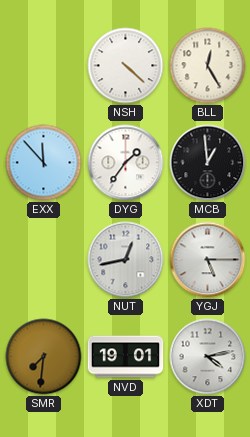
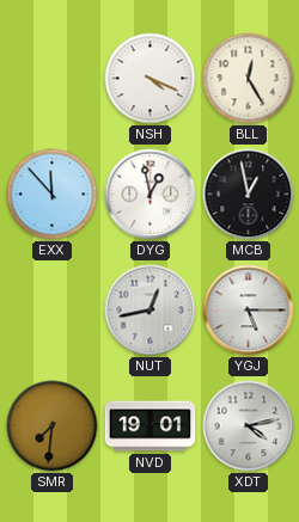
NSH: 4:22 -> 4:19 (151, 79)
DYG: 1:36 -> 12:58 (151, 195)
MCB: 12:59 -> 12:58 (249, 195)
